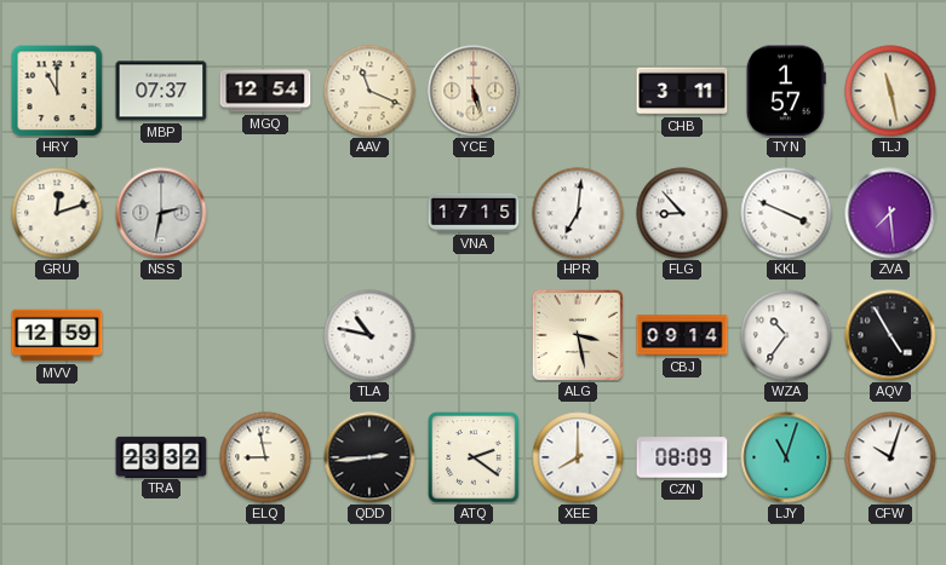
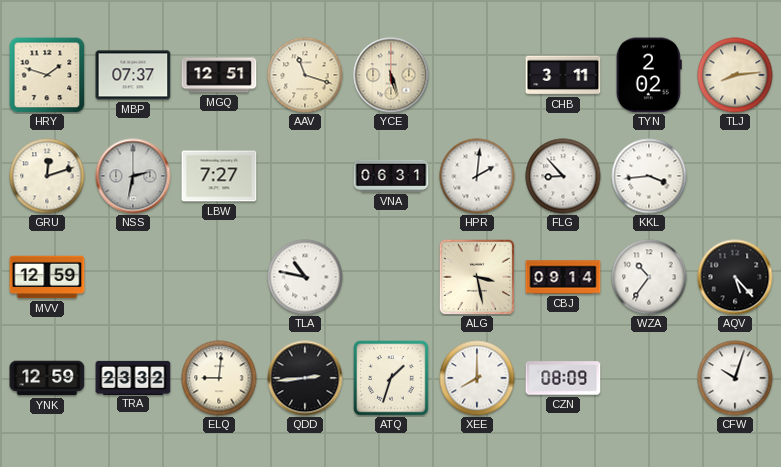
HRY: 11:00 -> 1:48 (47, 75)
MGQ: 12:54 -> 12:51 (219, 75)
AAV: 11:19 -> 11:18 (305, 75)
TYN: 1:57 -> 2:02 (649, 75)
TLJ: 11:28 -> 8:14 (735, 75)
LBW: none -> 7:27 (219, 176)
VNA: 17:15 -> 06:31 (391, 176)
HPR: 7:01 -> 2:01 (477, 176)
KKL: 3:49 -> 3:44 (649, 176)
ZVA: 7:29 -> none (890, 213)
AQV: 4:55 -> 5:23 (735, 277)
YNK: none -> 12:59 (47, 378)
ELQ: 8:58 -> 9:01 (219, 378)
ATQ: 2:21 -> 1:33 (391, 378)
LJY: 11:03 -> none (786, 457)
